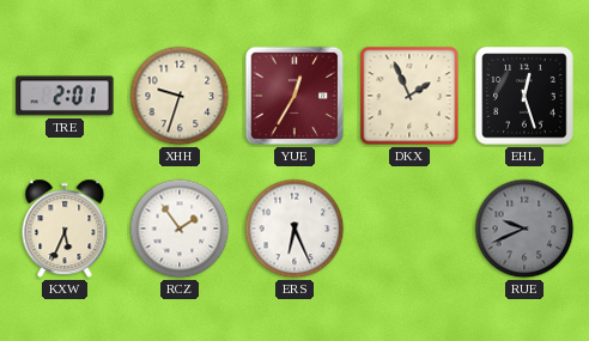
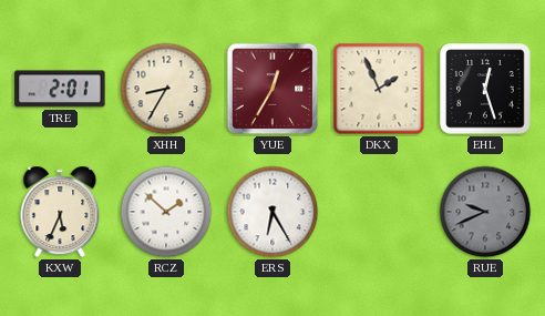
XHH: 9:33 -> 8:35 (166, 89)
RCZ: 1:54 -> 1:52 (166, 212)
ERS: 6:26 -> 6:25 (272, 212)
